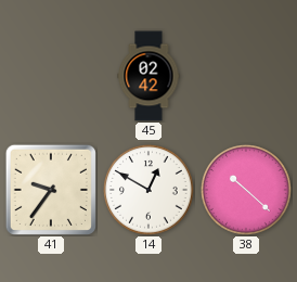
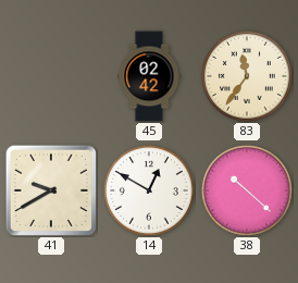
83: none -> 11:36 (248, 77)
41: 9:36 -> 9:40 (51, 190)
